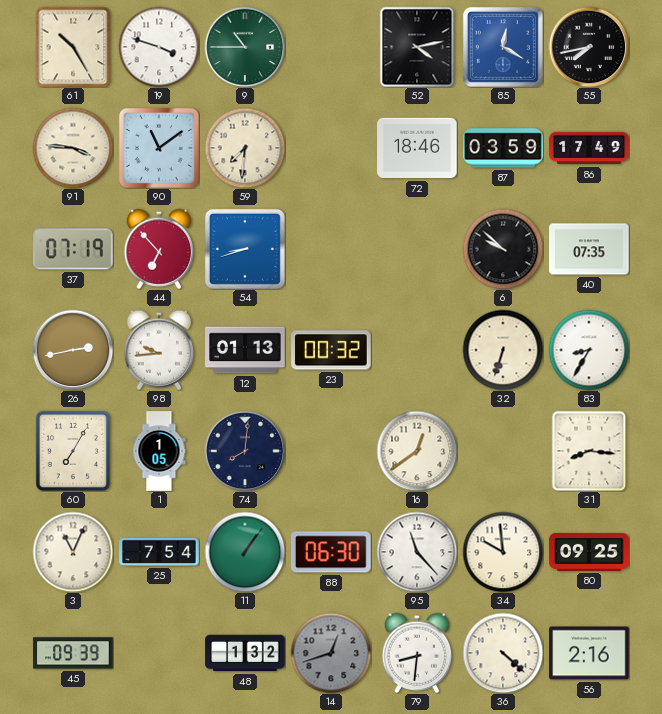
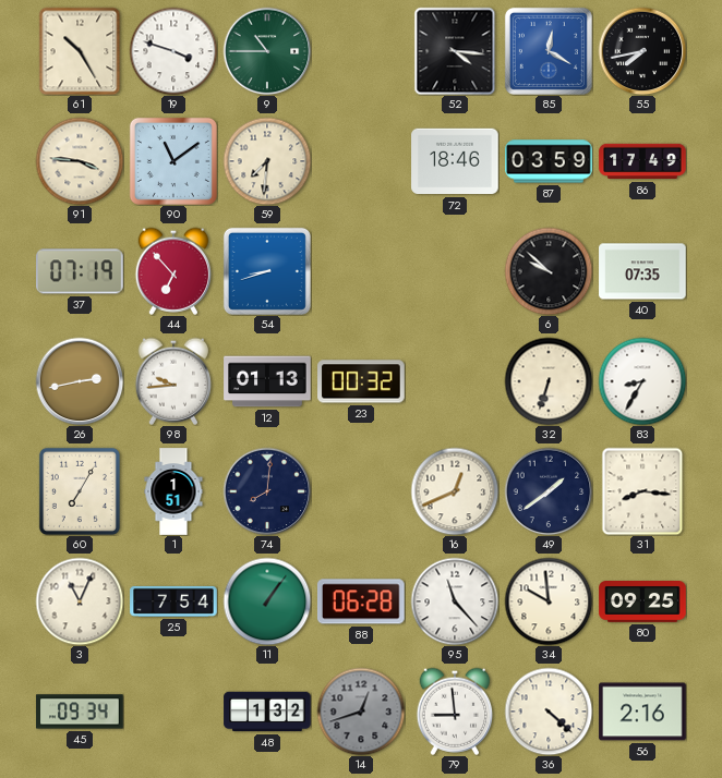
52: 4:13 -> 4:16 (455, 51)
1: 1:05 -> 1:51 (173, 491)
16: 12:39 -> 12:41 (455, 491)
49: none -> 1:39 (549, 491)
88: 06:30 -> 06:28 (361, 601)
45: 09:39 -> 09:34 (80, 712)
79: 8:31 -> 8:59 (455, 712)
